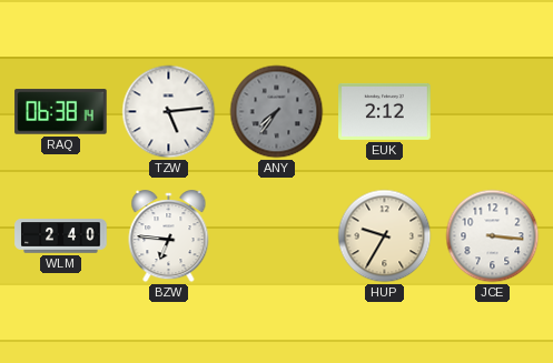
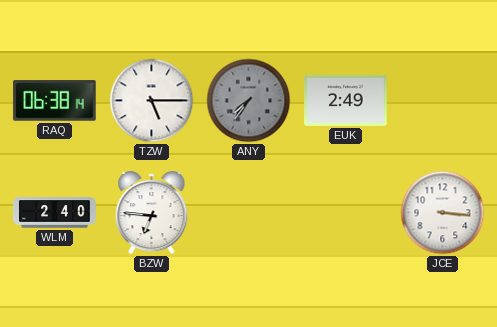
TZW: 5:14 -> 5:15 (152, 101)
EUK: 2:12 -> 2:49 (346, 100)
HUP: 9:35 -> none (385, 236)
